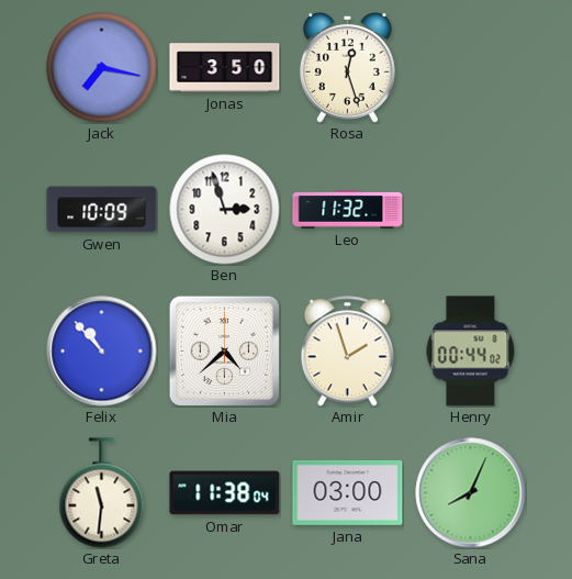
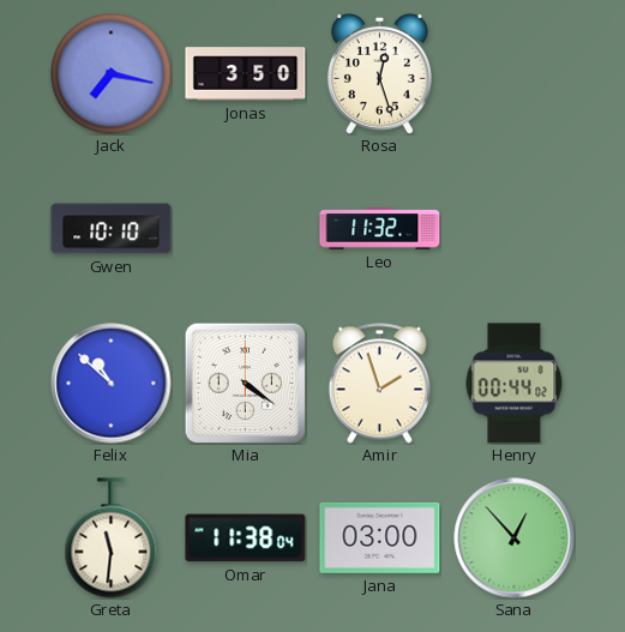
Gwen: 10:09 -> 10:10 (112, 229)
Ben: 2:57 -> none (225, 210)
Felix: 10:53 -> 10:52 (112, 384)
Mia: 4:38 -> 4:21 (245, 383)
Sana: 8:04 -> 12:53 (515, 538)
